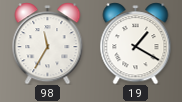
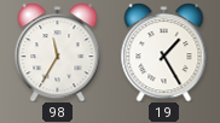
19: 1:20 -> 1:25 (164, 52)
